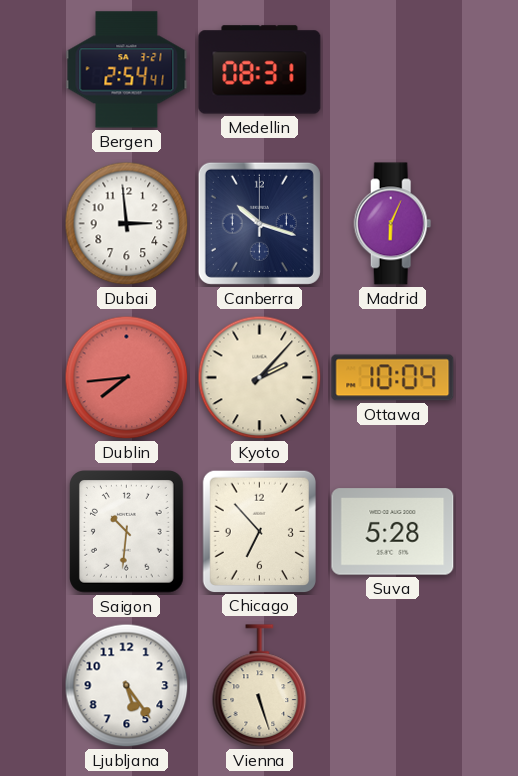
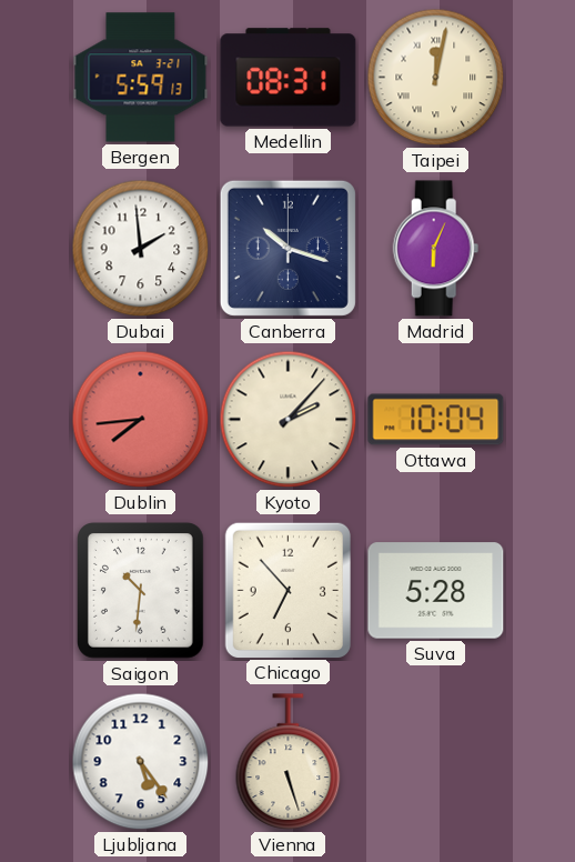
Bergen: 2:54 -> 5:59 (141, 78)
Taipei: none -> 12:02 (436, 78)
Dubai: 2:59 -> 1:59 (141, 249)
